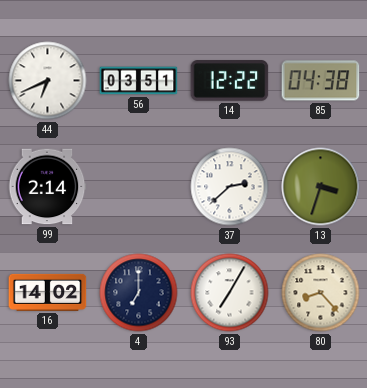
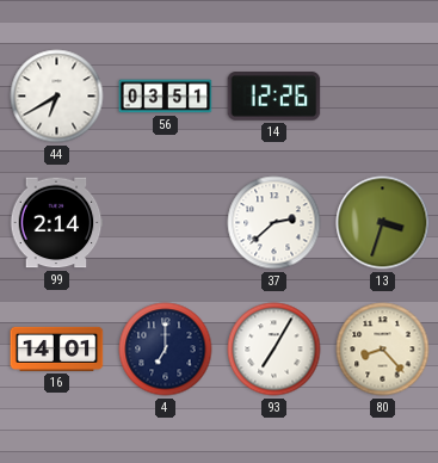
44: 6:41 -> 6:40 (57, 97)
14: 12:22 -> 12:26 (274, 97)
85: 04:38 -> none (321, 81)
16: 14:02 -> 14:01 (57, 348)
